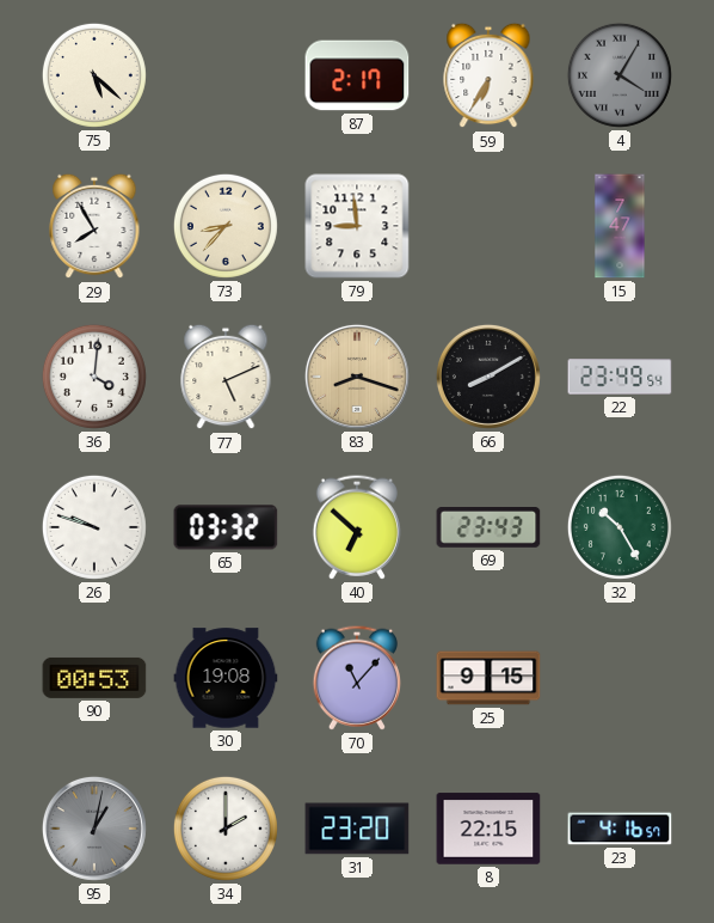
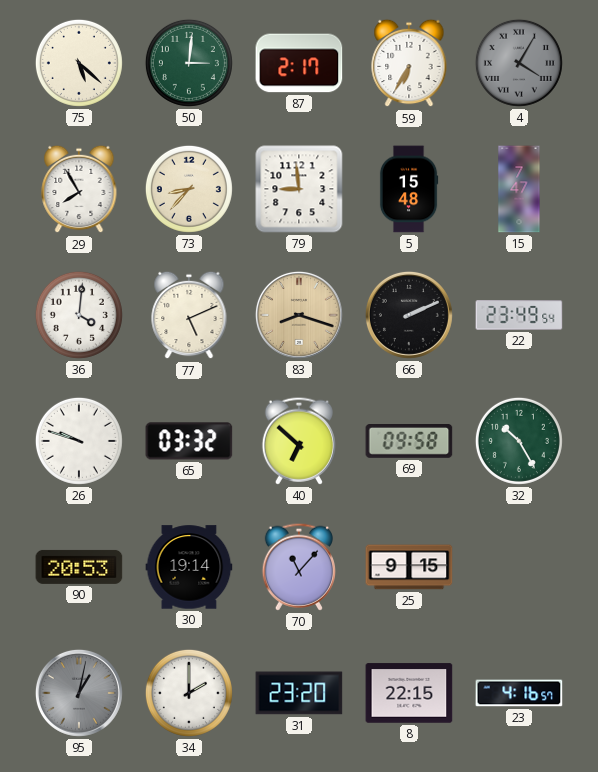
50: none -> 3:01 (189, 63)
5: none -> 15:48 (409, 189)
66: 8:10 -> 2:11 (409, 315)
69: 23:43 -> 09:58 (409, 442)
90: 00:53 -> 20:53 (79, 567)
30: 19:08 -> 19:14 (189, 567)
